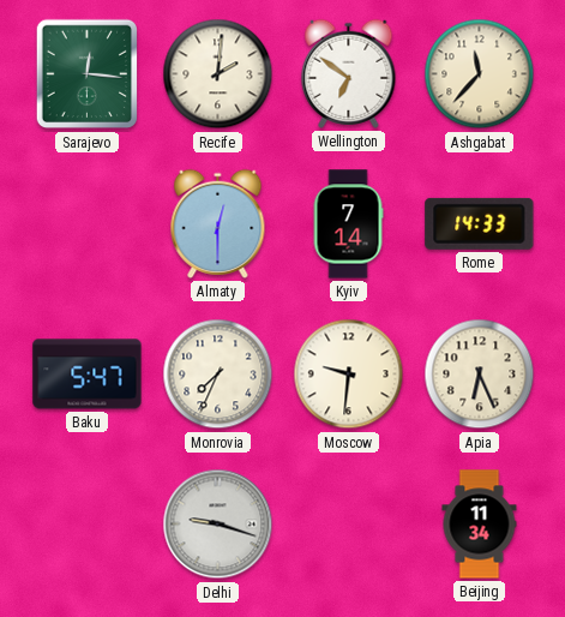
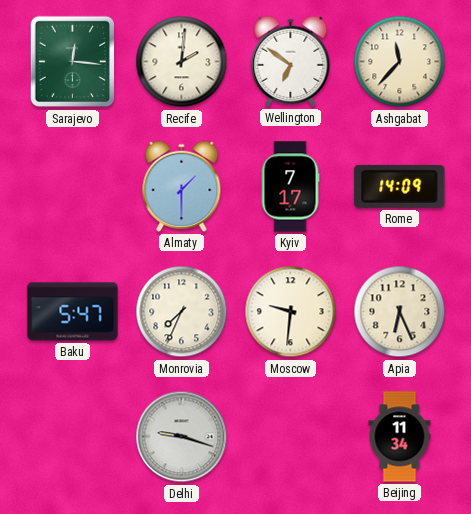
Almaty: 12:30 -> 1:30 (182, 186)
Kyiv: 7:14 -> 7:17 (290, 187)
Rome: 14:33 -> 14:09 (400, 186)
